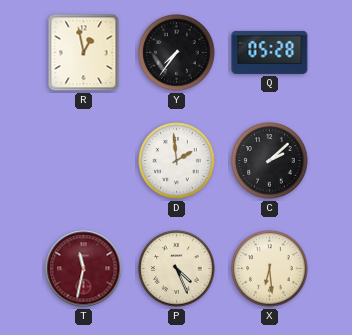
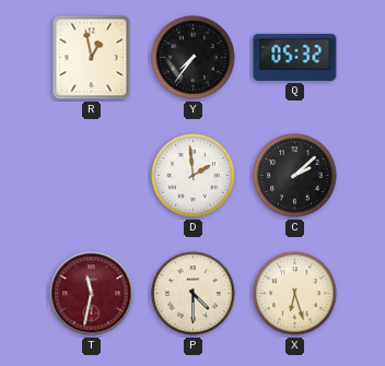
Q: 05:28 -> 05:32 (295, 57)
P: 4:26 -> 4:30 (194, 294)
X: 6:29 -> 6:27 (295, 294)
